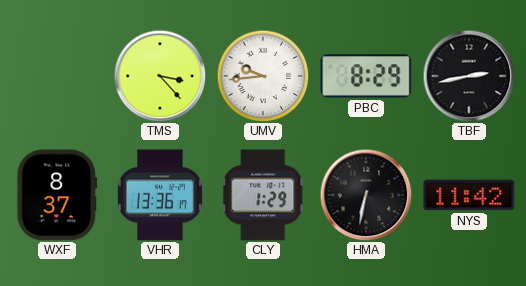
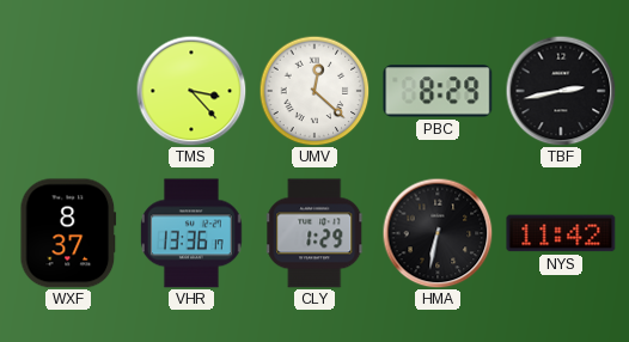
UMV: 9:44 -> 12:22 (314, 91)
